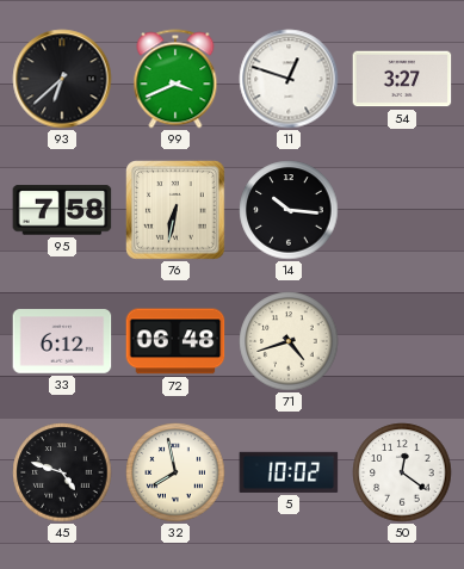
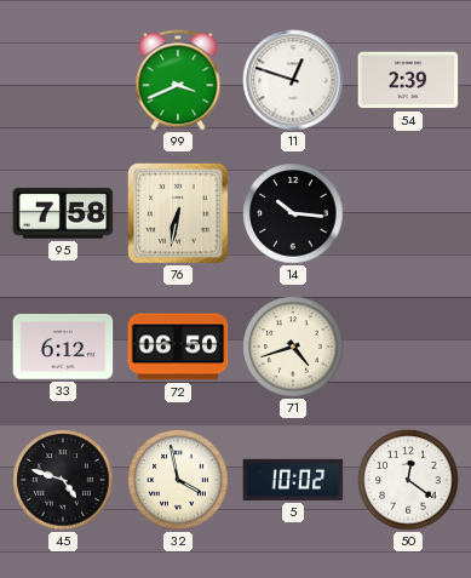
93: 6:38 -> none (62, 79)
54: 3:27 -> 2:39 (408, 80)
72: 06:48 -> 06:50 (178, 347)
32: 7:58 -> 3:58 (178, 480)
